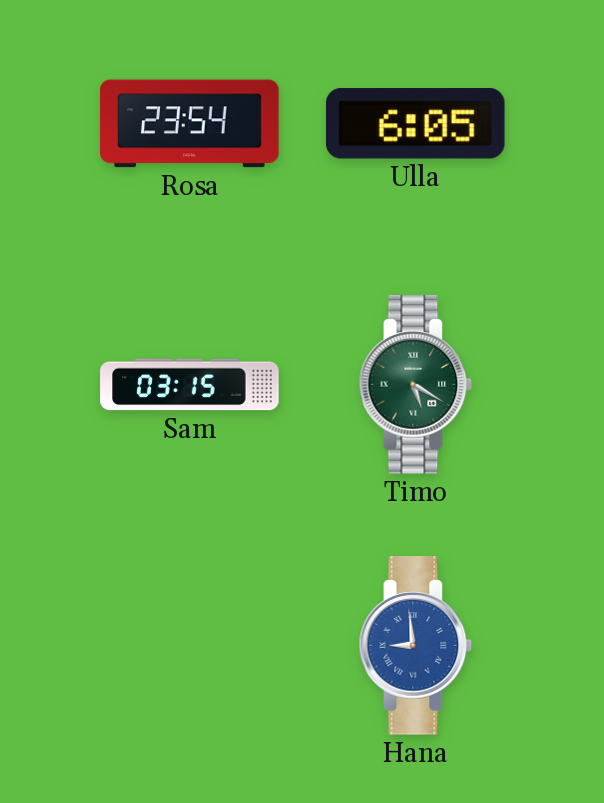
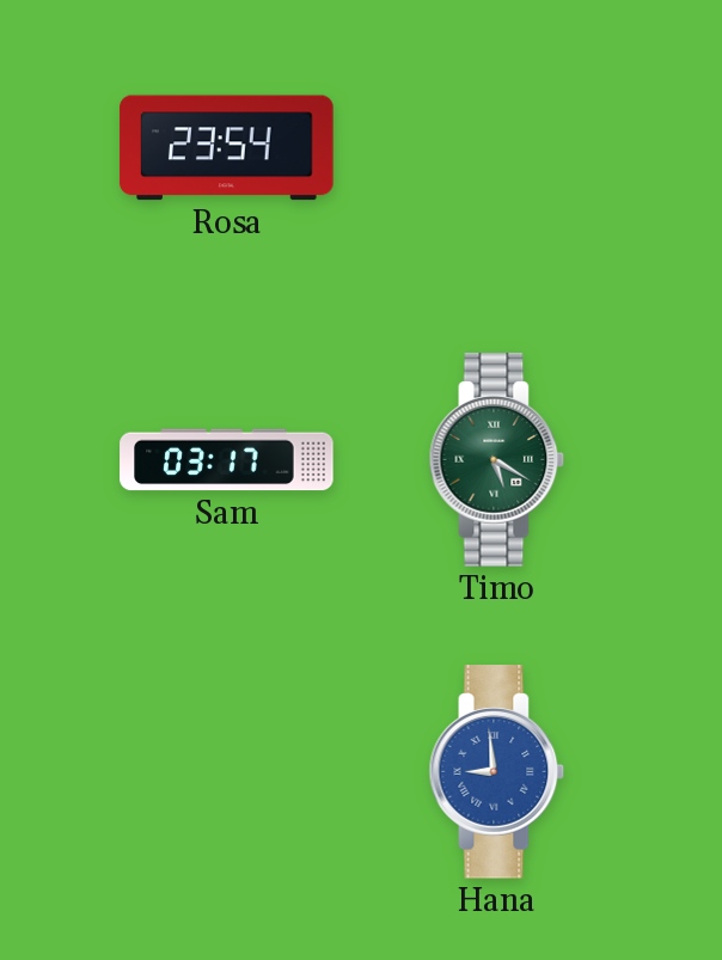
Ulla: 6:05 -> none (415, 124)
Sam: 03:15 -> 03:17 (227, 460)
